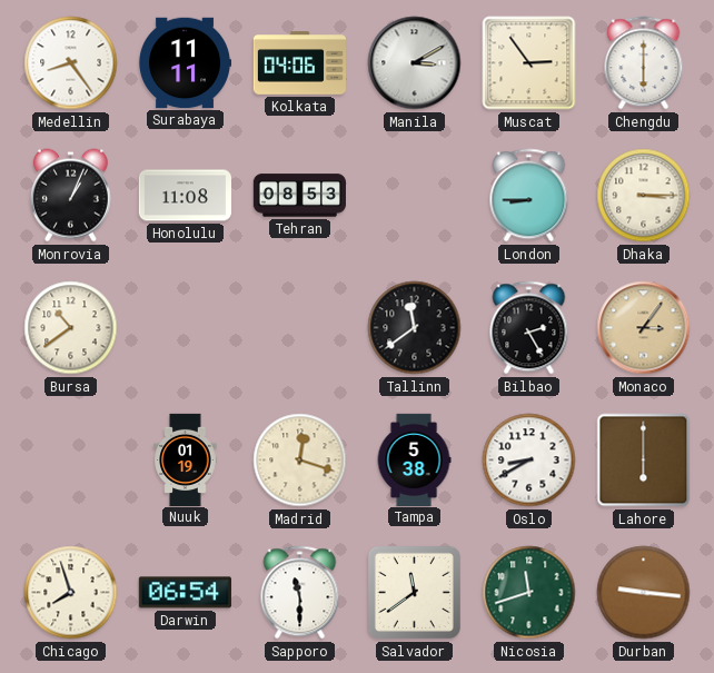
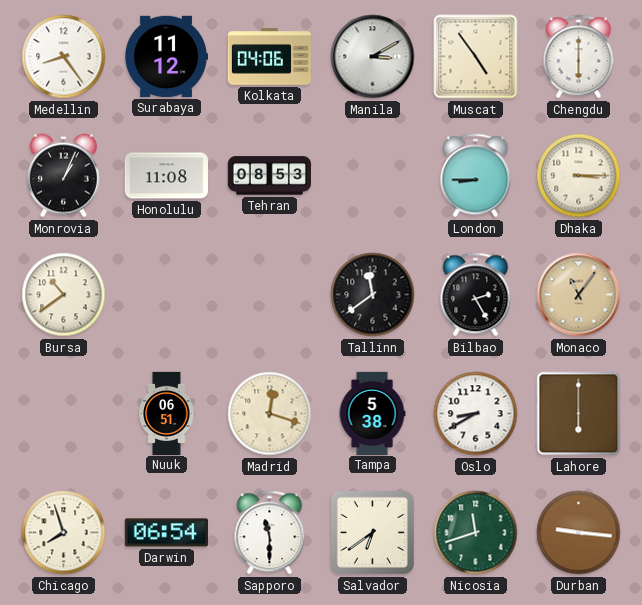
Surabaya: 11:11 -> 11:12 (166, 57)
Muscat: 2:54 -> 4:54 (476, 57)
Monaco: 3:06 -> 11:06 (579, 295)
Nuuk: 01:19 -> 06:51 (167, 413)
Salvador: 11:39 -> 6:39 (372, 532)
